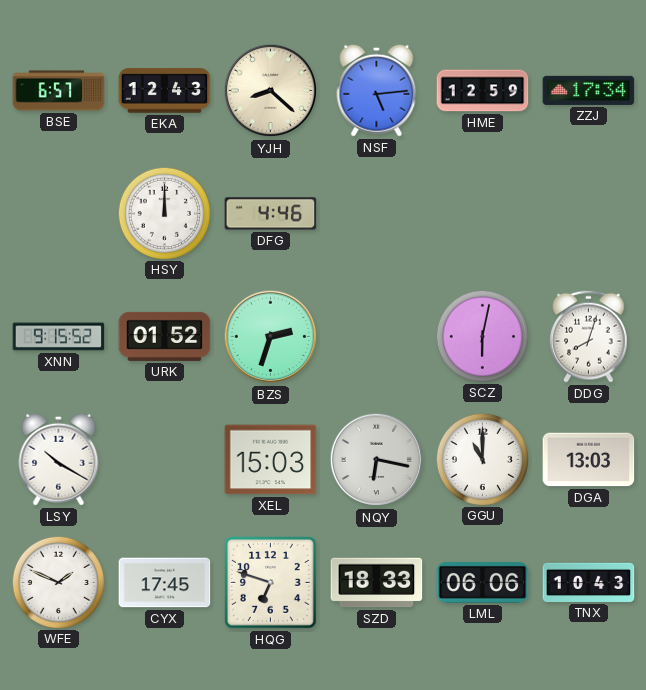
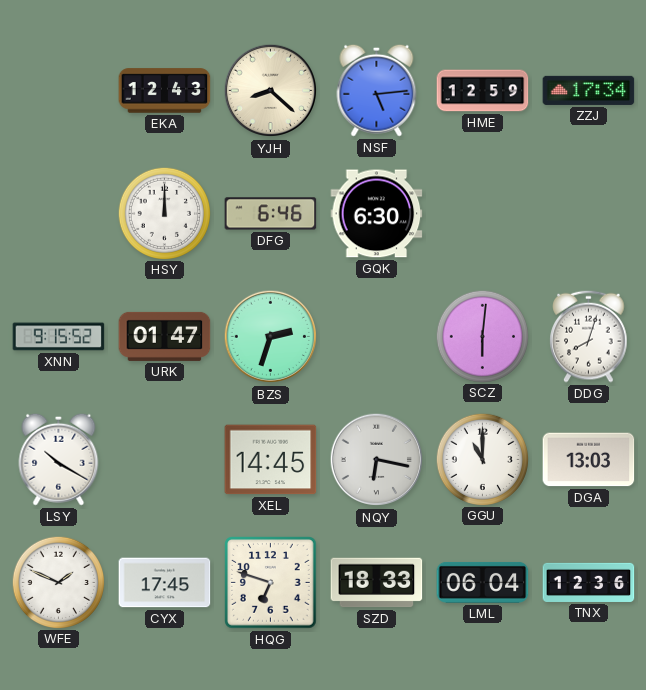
BSE: 6:57 -> none (59, 91)
DFG: 4:46 -> 6:46 (271, 214)
GQK: none -> 6:30 (377, 214)
URK: 01:52 -> 01:47 (165, 336)
SCZ: 6:02 -> 6:01 (482, 336)
XEL: 15:03 -> 14:45 (271, 460)
LML: 06:06 -> 06:04 (483, 582)
TNX: 10:43 -> 12:36 (589, 582)
